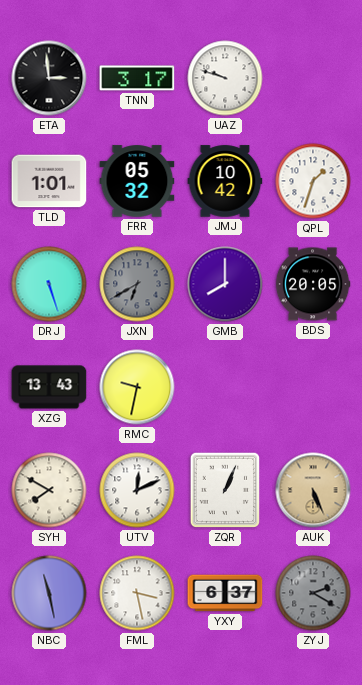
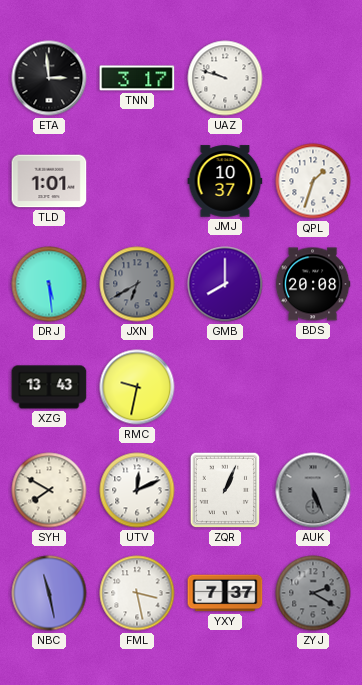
FRR: 05:32 -> none (137, 181)
JMJ: 10:42 -> 10:37 (225, 181)
DRJ: 5:27 -> 5:29 (49, 284)
BDS: 20:05 -> 20:08 (313, 284)
AUK dial: champagne -> grey (313, 490)
YXY: 6:37 -> 7:37 (225, 593)
